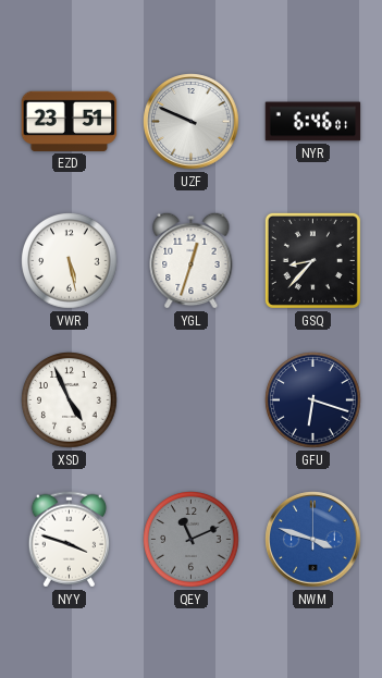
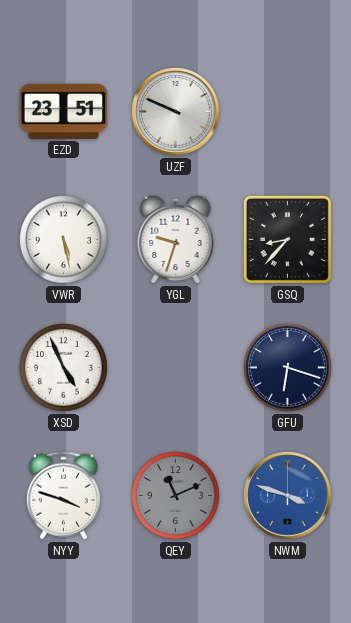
NYR: 6:46 -> none (313, 122)
YGL: 12:33 -> 9:33 (176, 239)
